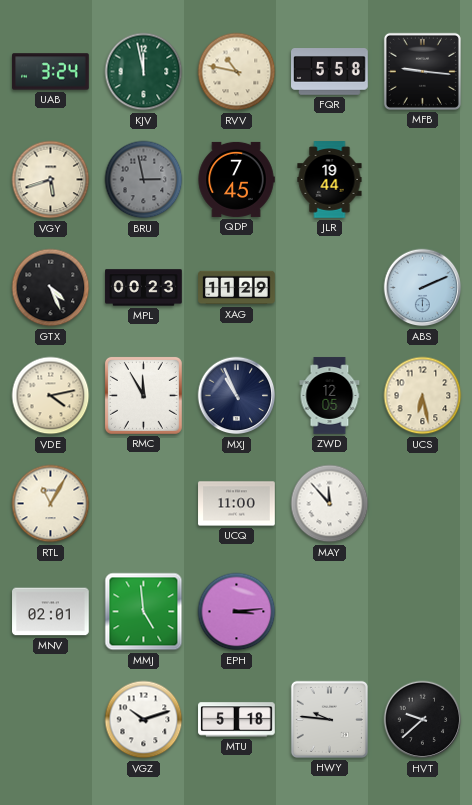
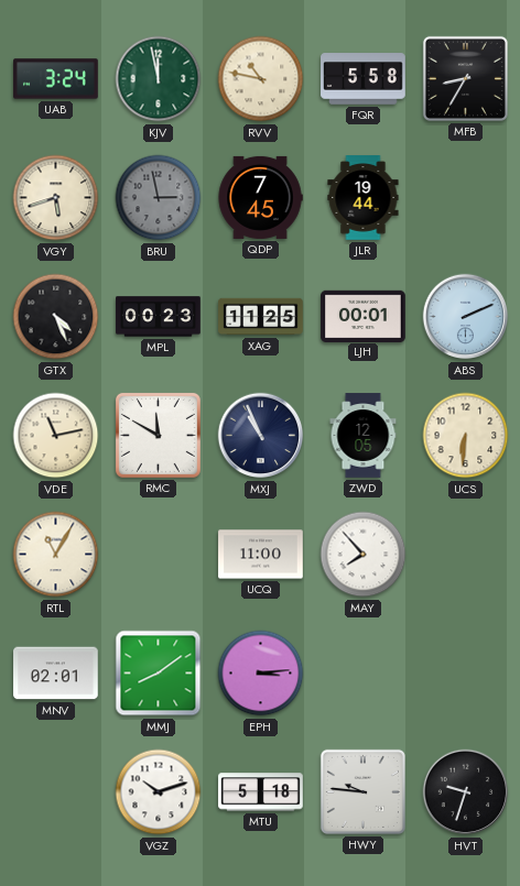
MFB: 9:16 -> 8:35 (465, 78)
XAG: 11:29 -> 11:25 (261, 317)
LJH: none -> 00:01 (364, 316)
VDE: 4:13 -> 11:13 (56, 436)
RMC: 11:55 -> 11:50 (158, 435)
UCS: 6:28 -> 6:31 (466, 436)
MAY: 11:53 -> 7:53 (364, 555)
MMJ: 4:59 -> 8:09 (159, 674)
HVT: 9:38 -> 9:33 (466, 792)
